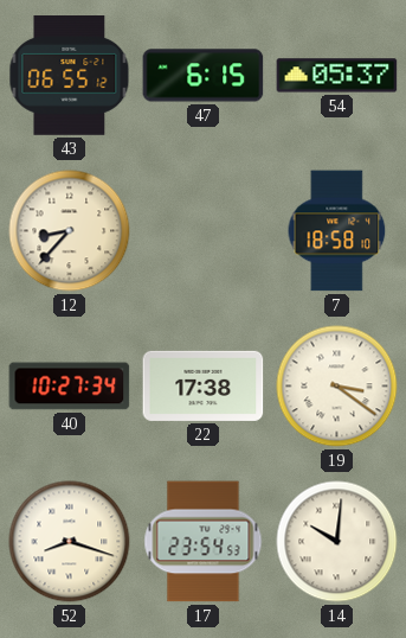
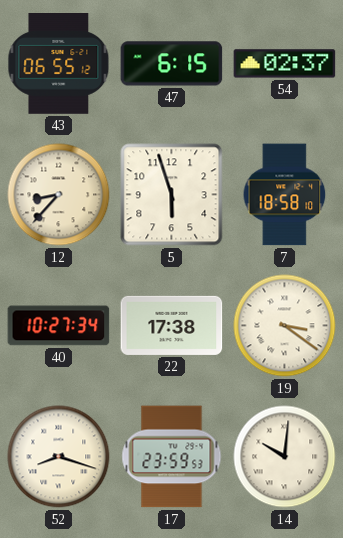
54: 05:37 -> 02:37 (285, 64)
5: none -> 5:57 (172, 195)
17: 23:54 -> 23:59 (172, 457)
